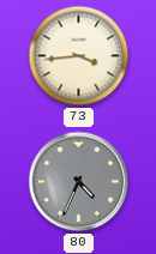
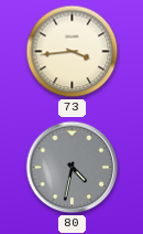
80: 4:34 -> 4:32 (73, 168)
